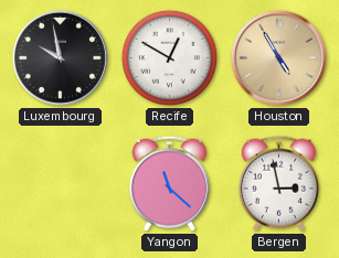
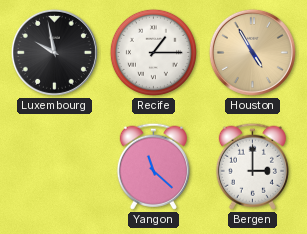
Recife: 12:50 -> 1:15 (153, 52)
Bergen: 2:58 -> 3:00 (252, 166)
